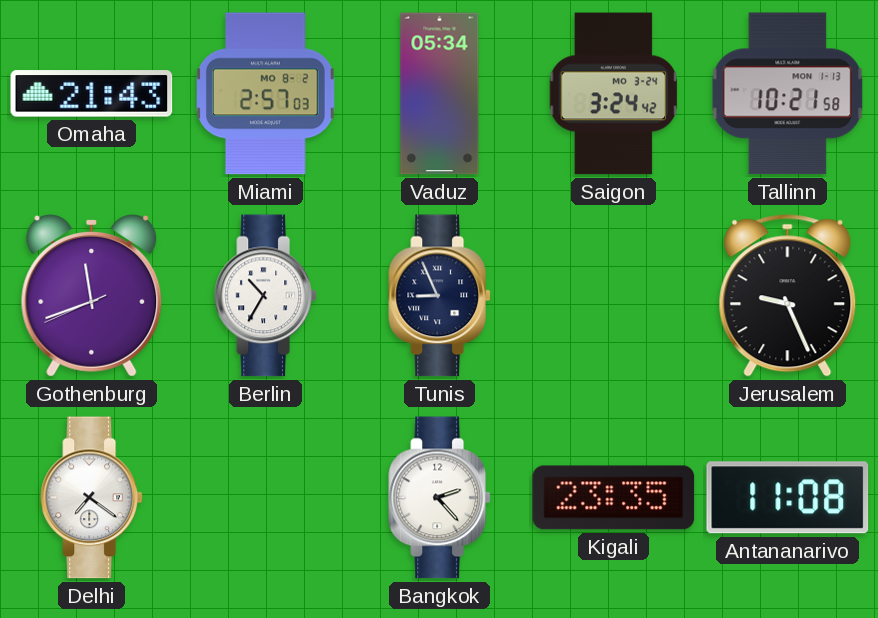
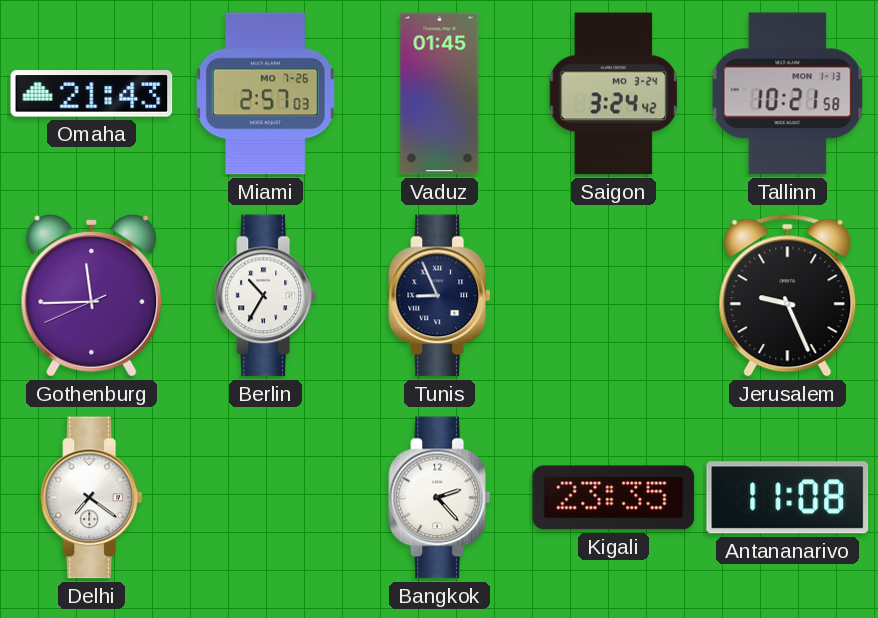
Miami date: MO 8-2 -> MO 7-26 (266, 94)
Vaduz: 05:34 -> 01:45 (440, 94)
Gothenburg: 11:41 -> 11:44 (92, 296)
